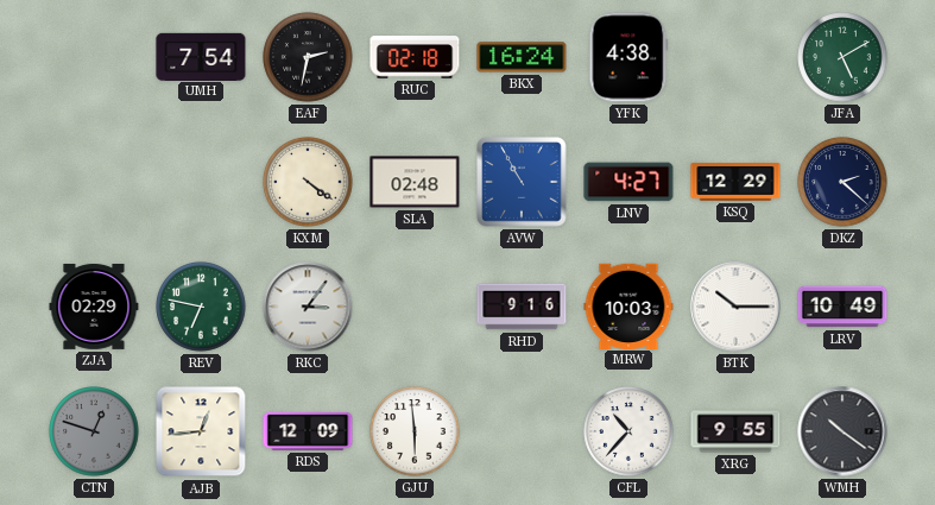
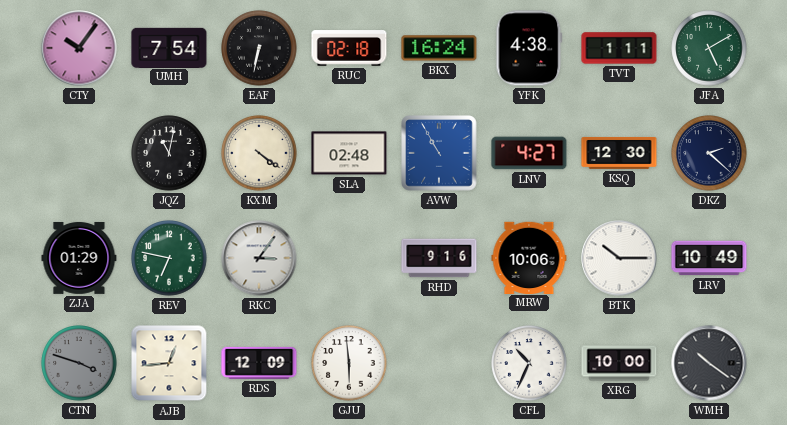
CTY: none -> 10:06 (79, 48)
EAF: 2:32 -> 6:32 (259, 48)
TVT: none -> 1:11 (619, 48)
JQZ: none -> 11:02 (169, 153)
KSQ: 12:29 -> 12:30 (619, 153)
ZJA: 02:29 -> 01:29 (79, 258)
MRW: 10:03 -> 10:06 (529, 257)
CTN: 12:48 -> 3:48 (79, 363)
CFL: 10:37 -> 10:34 (529, 363)
XRG: 9:55 -> 10:00 (619, 363)
